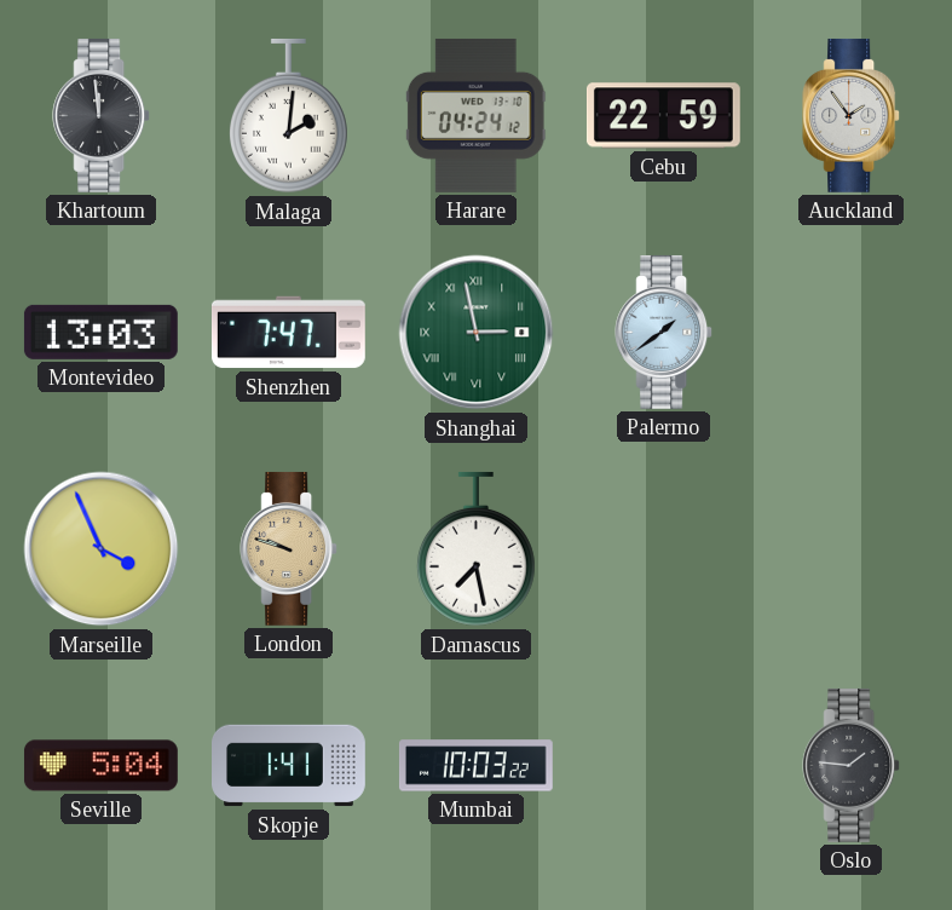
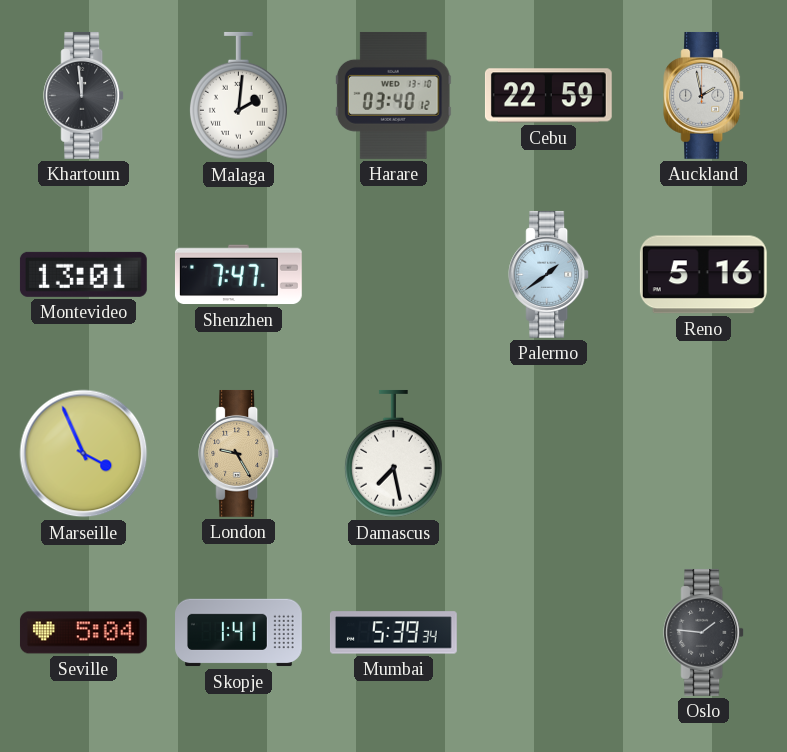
Harare: 04:24 -> 03:40 (393, 95)
Auckland: 1:54 -> 1:58 (704, 95)
Montevideo: 13:03 -> 13:01 (83, 274)
Shanghai: 2:58 -> none (477, 333)
Reno: none -> 5:16 (703, 275)
London: 9:48 -> 9:25 (239, 453)
Mumbai: 10:03 -> 5:39 (393, 633)
